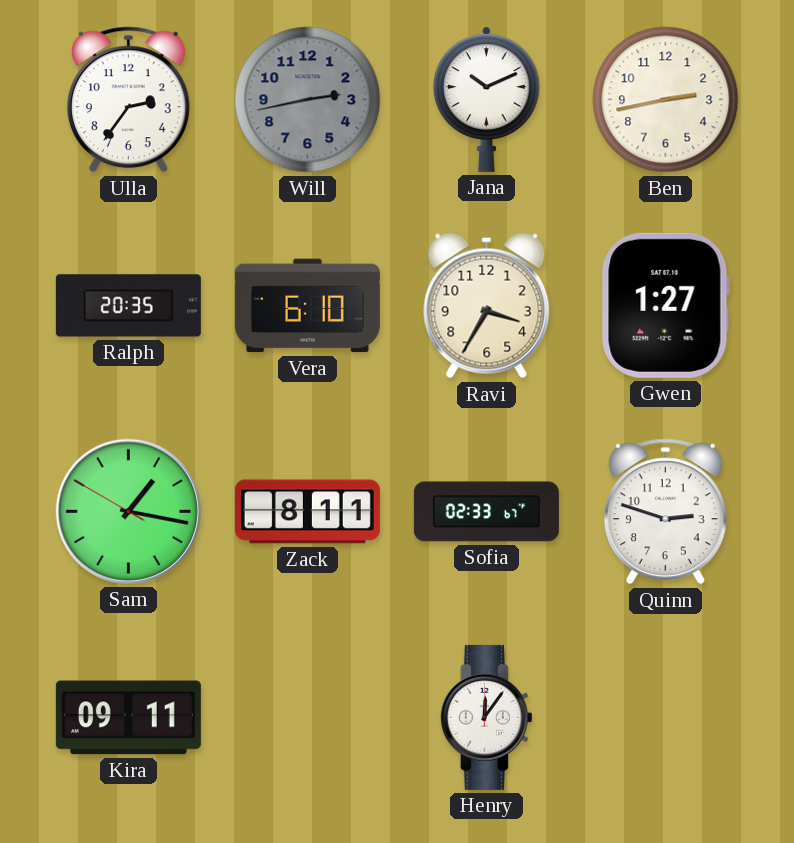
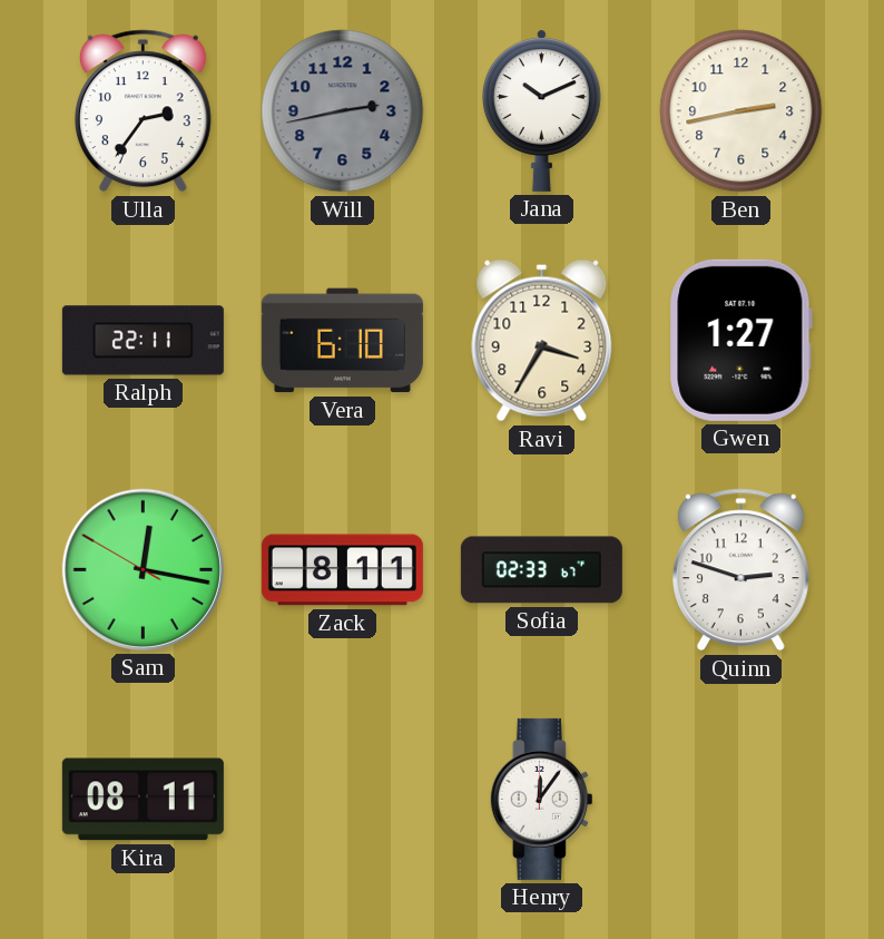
Ralph: 20:35 -> 22:11 (143, 341)
Sam: 1:16 -> 12:16 (143, 569)
Kira: 09:11 -> 08:11 (143, 800)
